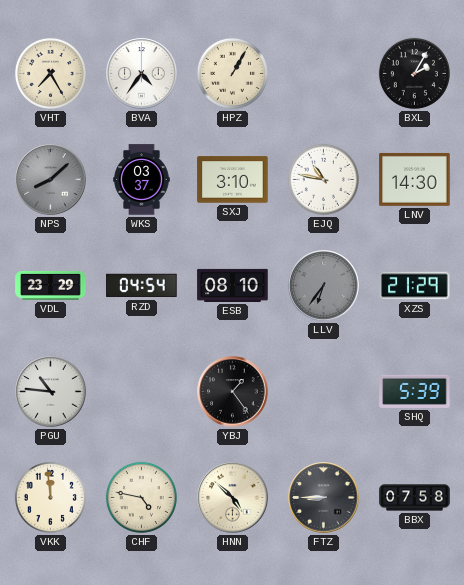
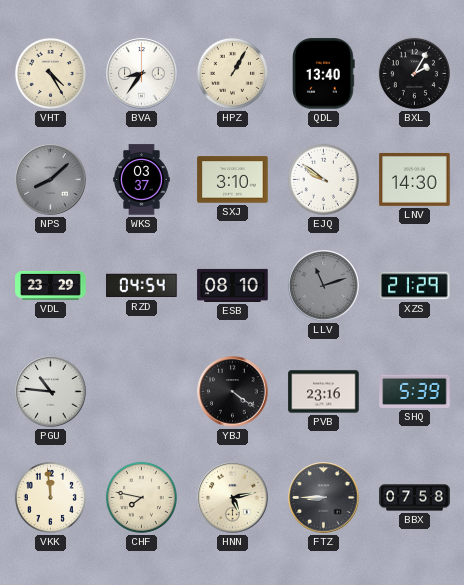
VHT: 7:25 -> 4:25 (50, 73)
BVA: 4:36 -> 8:36 (142, 74)
QDL: none -> 13:40 (324, 74)
EJQ: 10:47 -> 9:51 (323, 179)
LLV: 6:36 -> 11:12 (324, 286)
YBJ: 1:24 -> 4:21 (233, 392)
PVB: none -> 23:16 (324, 392)
CHF: 4:47 -> 7:47 (141, 497)
HNN: 4:52 -> 5:13 (233, 498)
